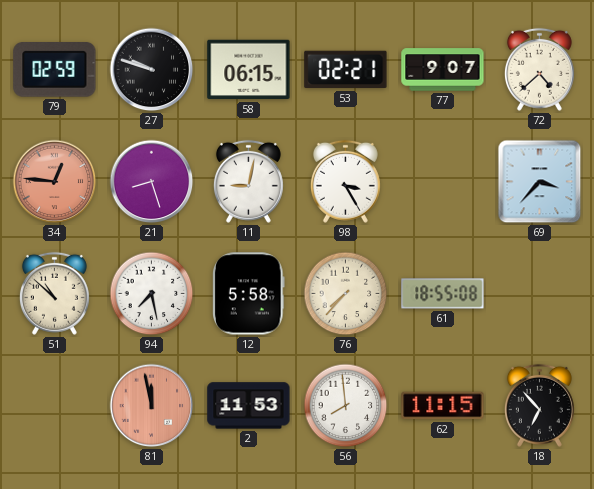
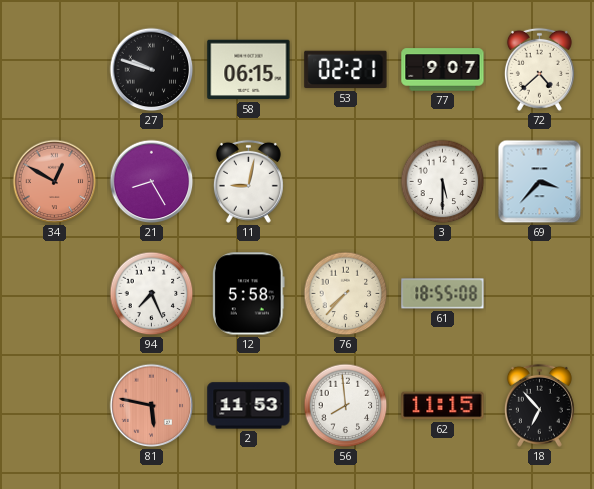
79: 02:59 -> none (55, 70)
34: 12:46 -> 12:50 (55, 182)
21: 8:27 -> 8:25 (152, 182)
98: 3:25 -> none (345, 181)
3: none -> 5:30 (443, 182)
51: 10:52 -> none (54, 293)
94: 7:28 -> 7:26 (152, 294)
81: 11:58 -> 5:47 (152, 406)
